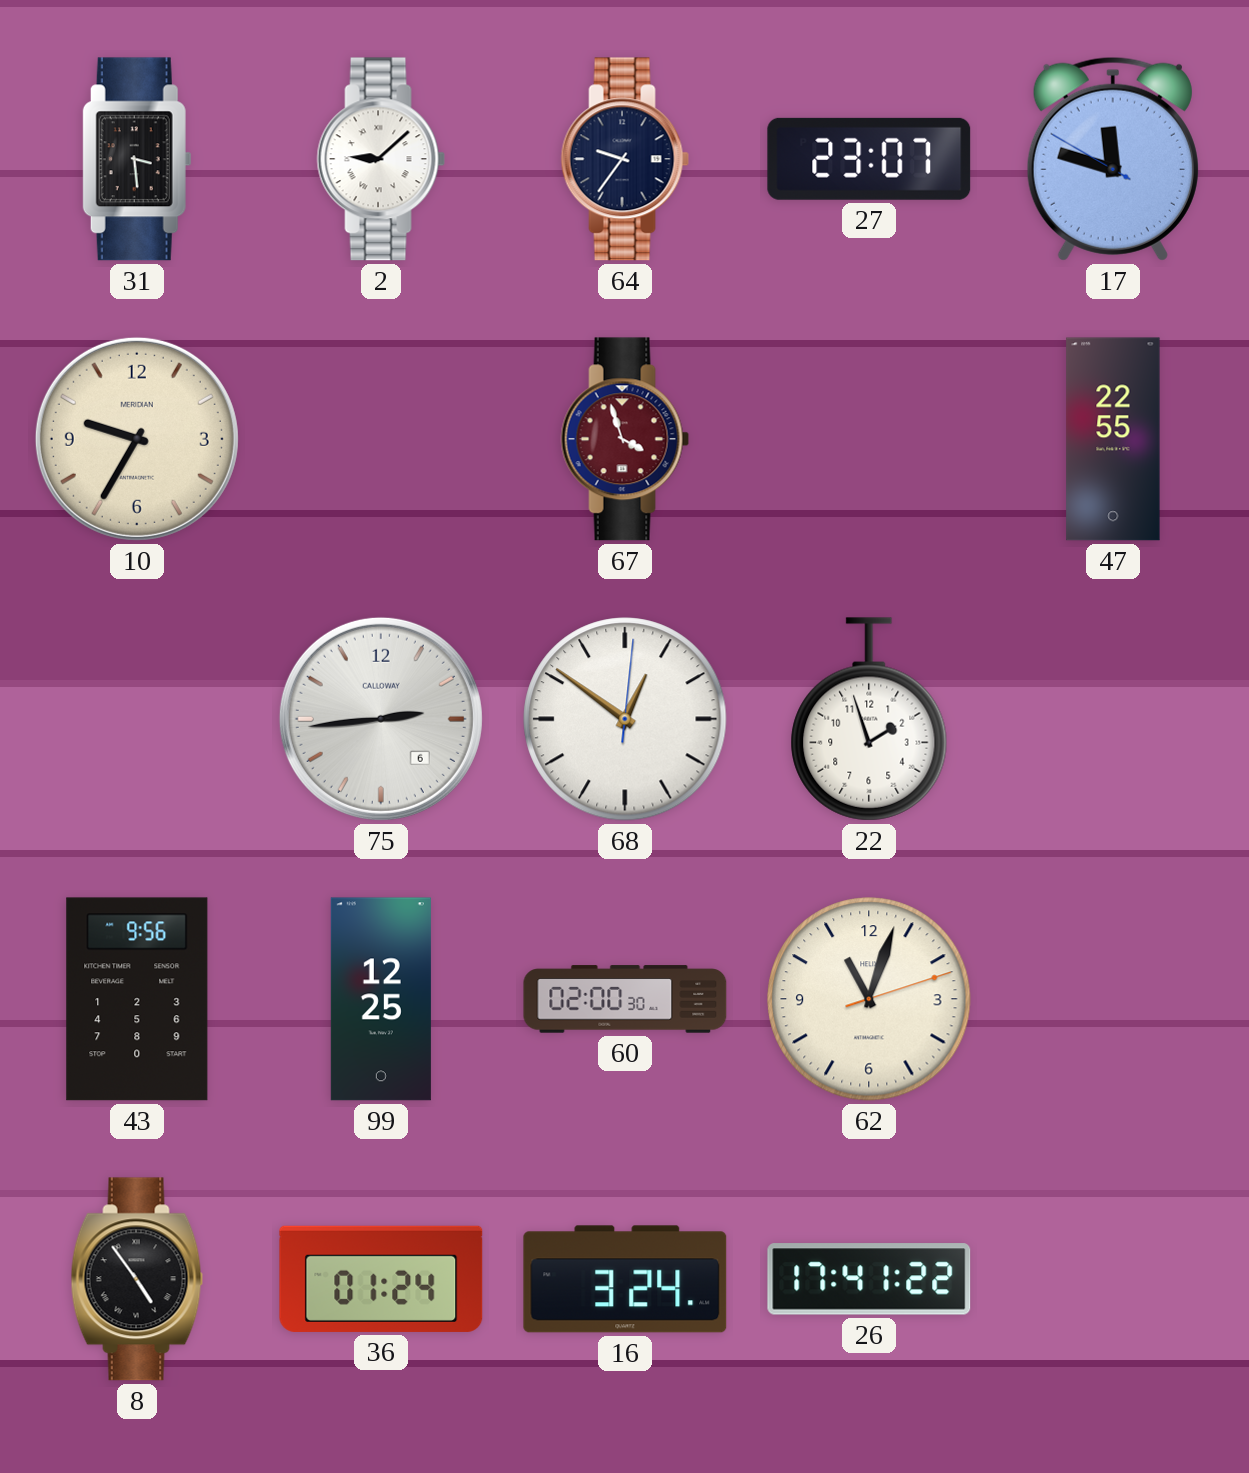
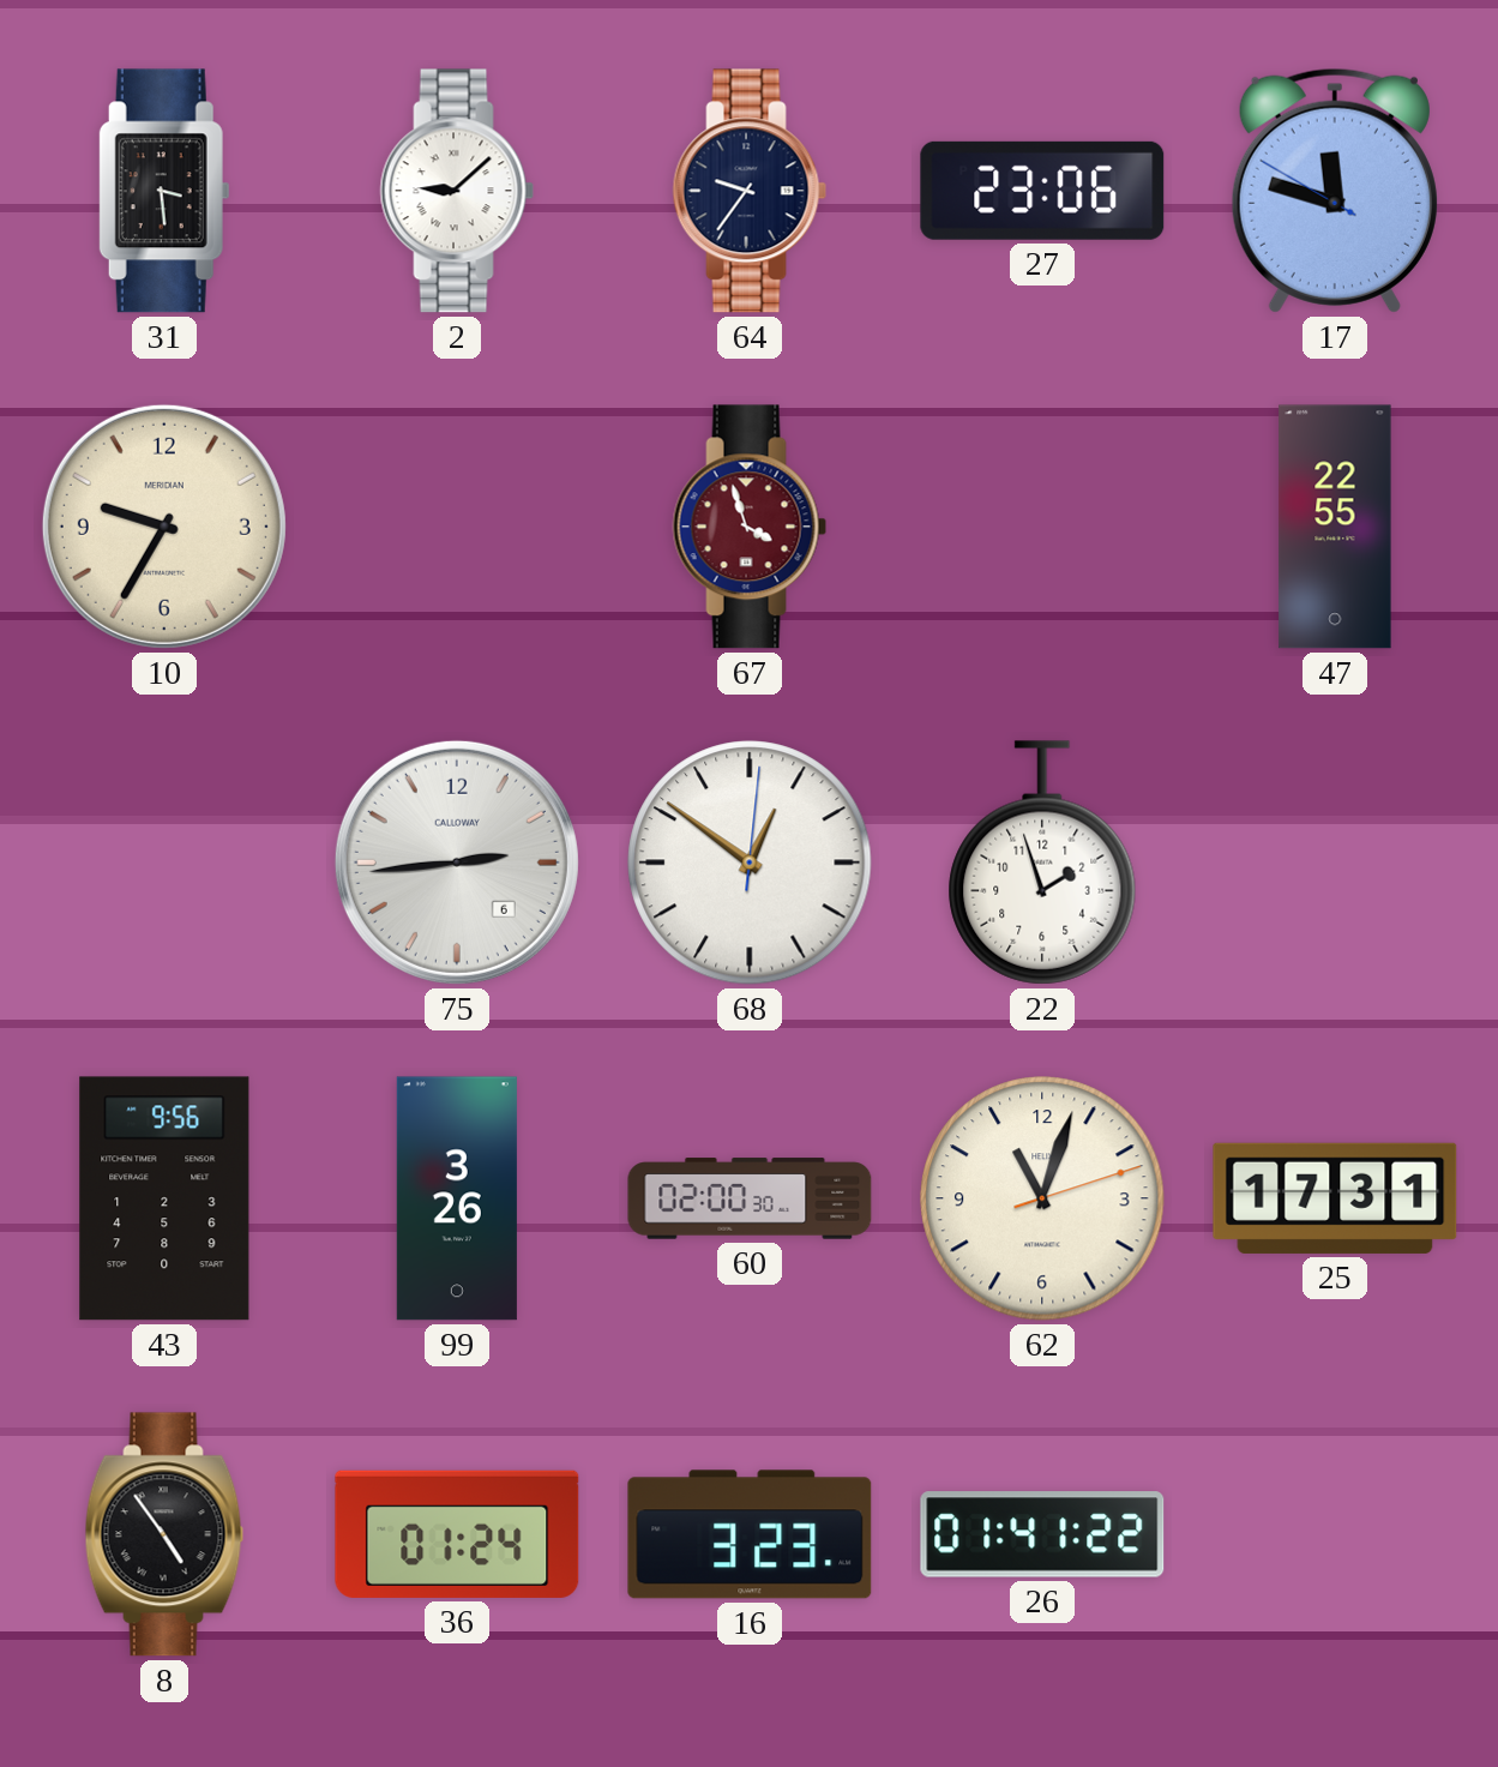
27: 23:07 -> 23:06 (1042, 191)
99: 12:25 -> 3:26 (457, 1198)
25: none -> 17:31 (1335, 1198)
16: 3:24 -> 3:23 (750, 1534)
26: 17:41 -> 01:41 (1042, 1534)
